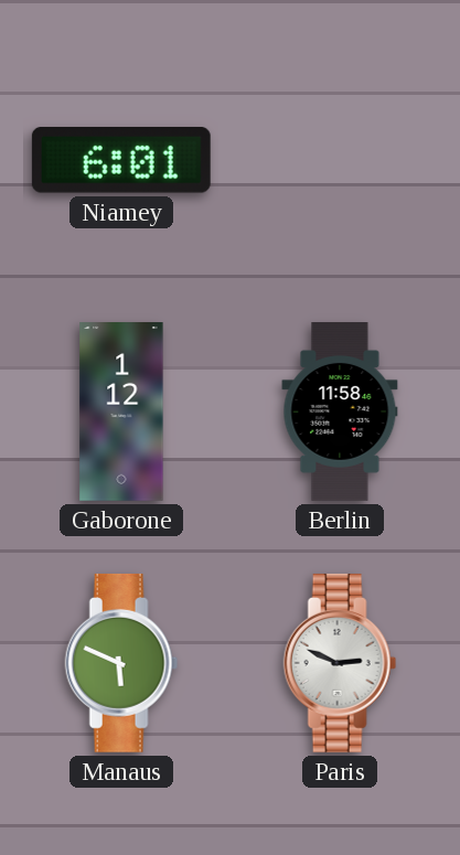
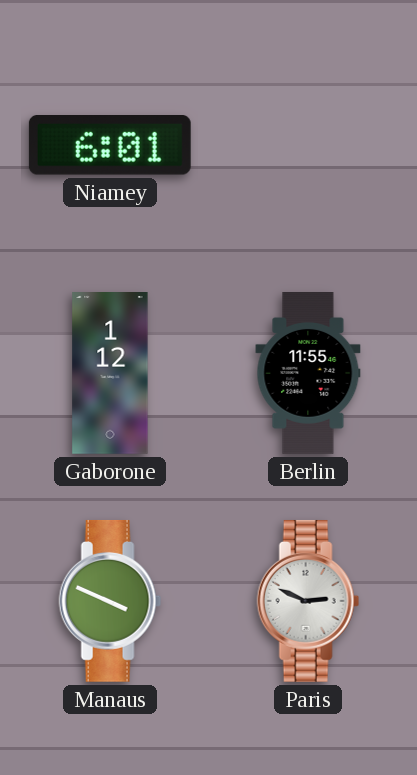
Berlin: 11:58 -> 11:55 (308, 374)
Manaus: 5:49 -> 3:49 (110, 601)
